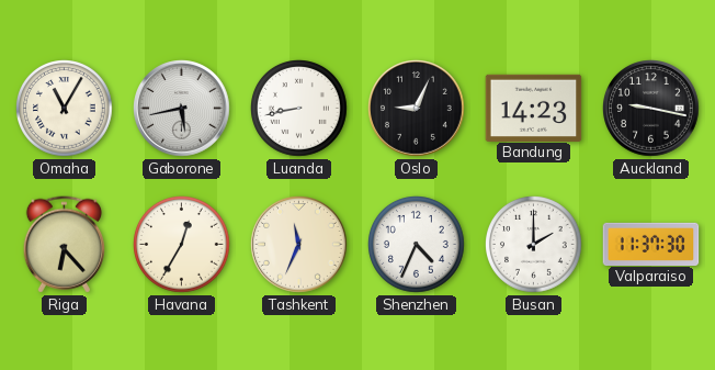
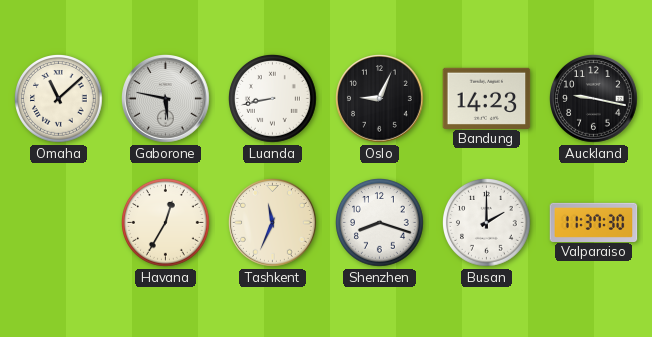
Omaha: 11:05 -> 11:08 (59, 99)
Gaborone: 5:43 -> 5:47 (166, 99)
Riga: 6:23 -> none (64, 245)
Shenzhen: 4:34 -> 8:18 (380, 223)
